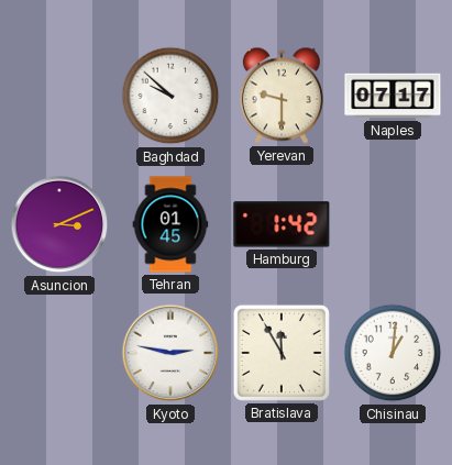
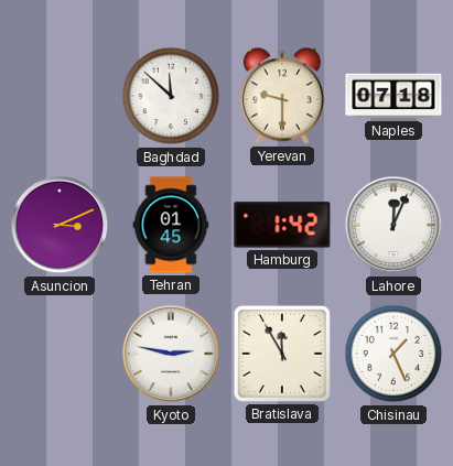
Baghdad: 9:52 -> 11:52 (171, 96)
Naples: 07:17 -> 07:18 (393, 96)
Lahore: none -> 12:04 (393, 225)
Chisinau: 1:01 -> 1:26 (393, 354)
